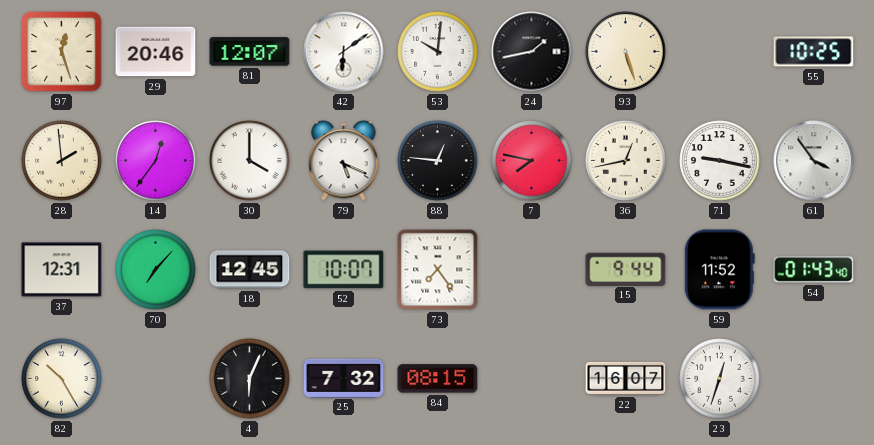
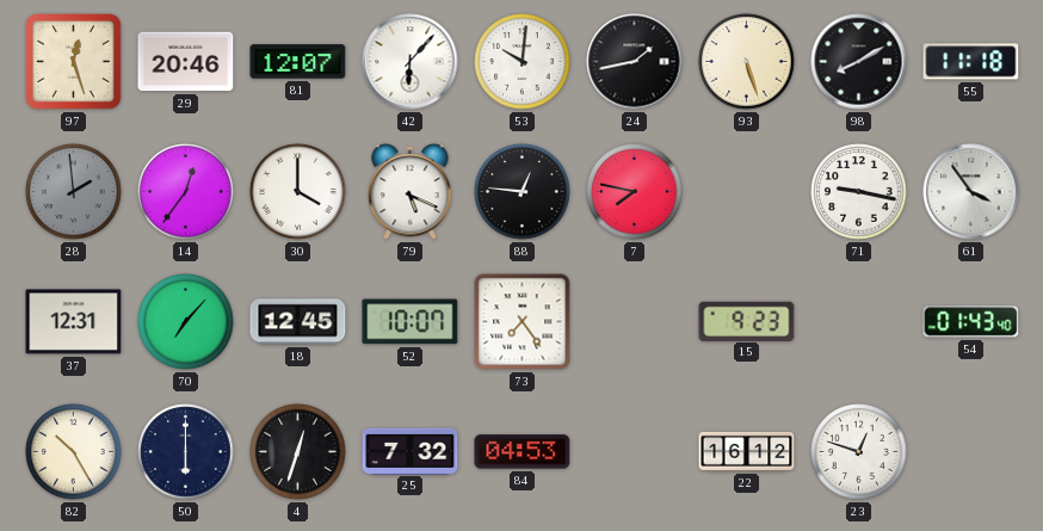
42: 6:09 -> 6:07 (411, 62)
98: none -> 8:10 (859, 62)
55: 10:25 -> 11:18 (971, 62)
28 dial: cream -> grey (74, 192)
36: 12:43 -> none (626, 161)
15: 9:44 -> 9:23 (747, 321)
59: 11:52 -> none (719, 270)
50: none -> 6:00 (186, 452)
4: 6:04 -> 12:33 (298, 452)
84: 08:15 -> 04:53 (523, 452)
22: 16:07 -> 16:12 (747, 451)
23: 12:33 -> 12:48 (859, 452)
